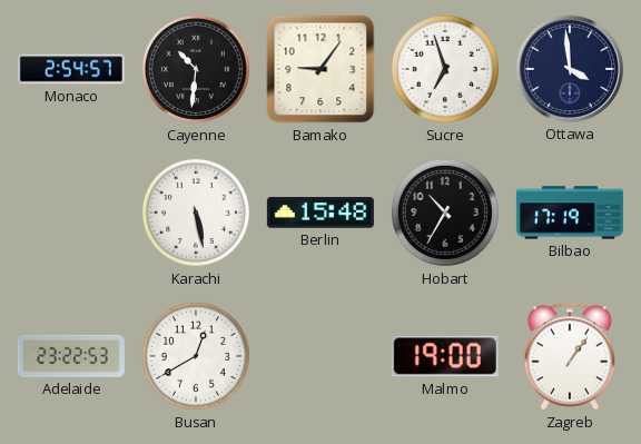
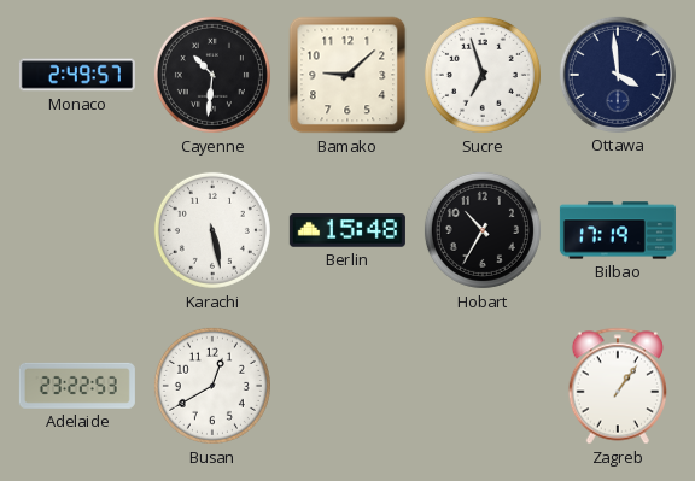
Monaco: 2:54 -> 2:49 (77, 75)
Bamako: 9:06 -> 9:08 (347, 75)
Malmo: 19:00 -> none (445, 356)
